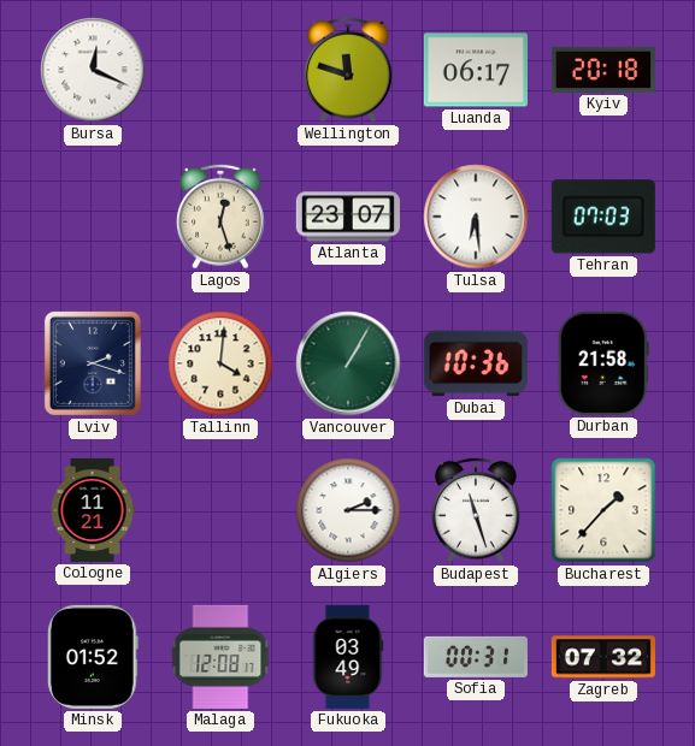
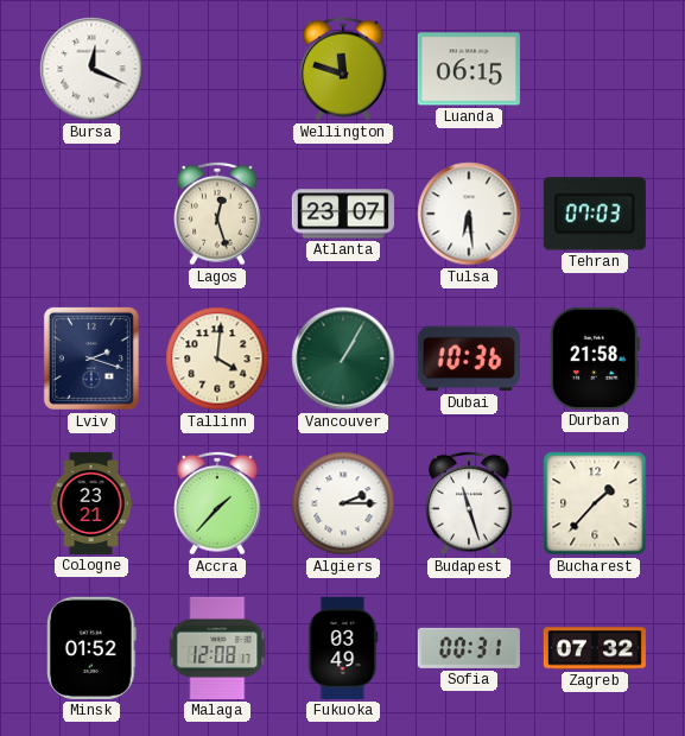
Luanda: 06:17 -> 06:15 (469, 69)
Kyiv: 20:18 -> none (603, 70)
Cologne: 11:21 -> 23:21 (91, 503)
Accra: none -> 1:37 (218, 503)
